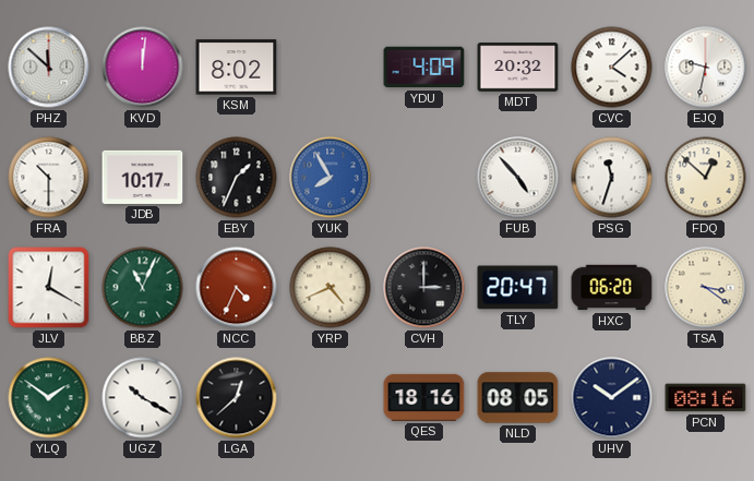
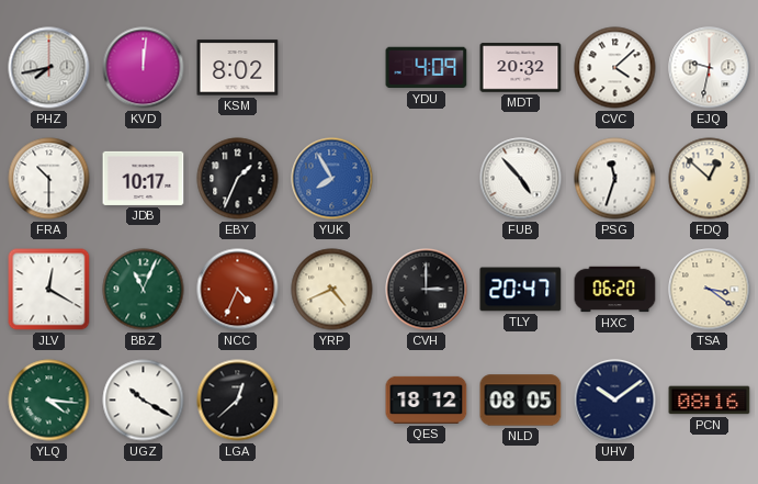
PHZ: 11:52 -> 7:43 (49, 68)
YLQ: 1:51 -> 4:16 (49, 401)
QES: 18:16 -> 18:12 (427, 399)
